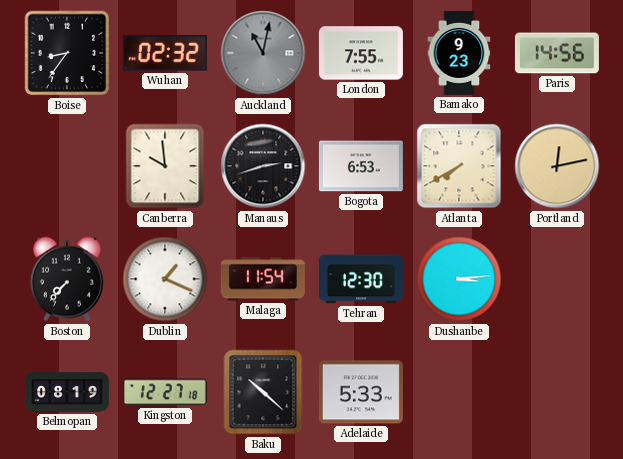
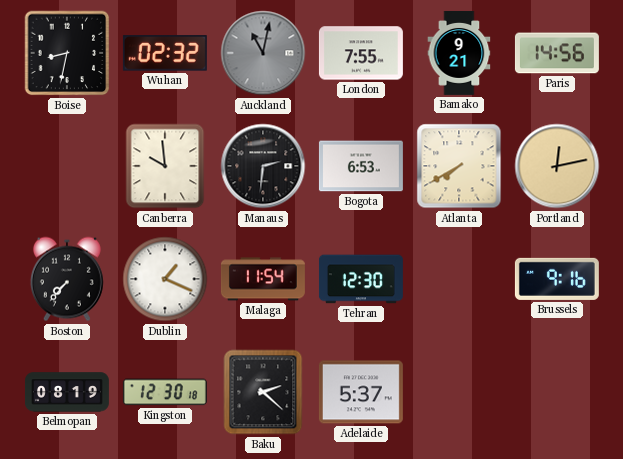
Boise: 8:36 -> 8:32 (67, 53)
Bamako: 9:23 -> 9:21 (459, 53)
Manaus: 2:42 -> 2:31 (263, 166)
Dushanbe: 3:14 -> none (459, 279)
Brussels: none -> 9:16 (557, 279)
Kingston: 12:27 -> 12:30 (165, 392)
Baku: 10:22 -> 2:22 (263, 392)
Adelaide: 5:33 -> 5:37 (361, 392)
